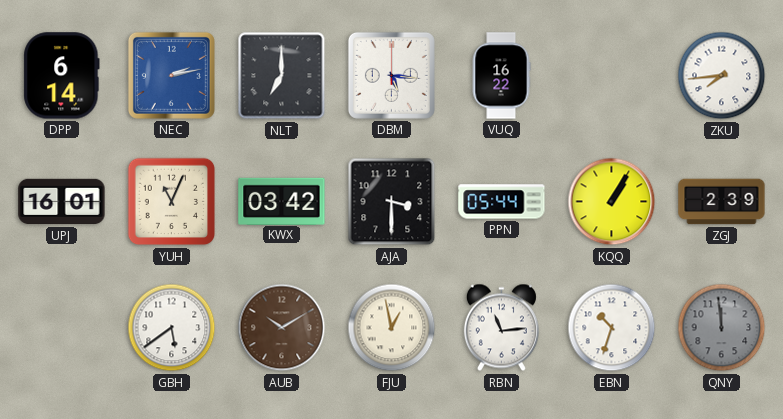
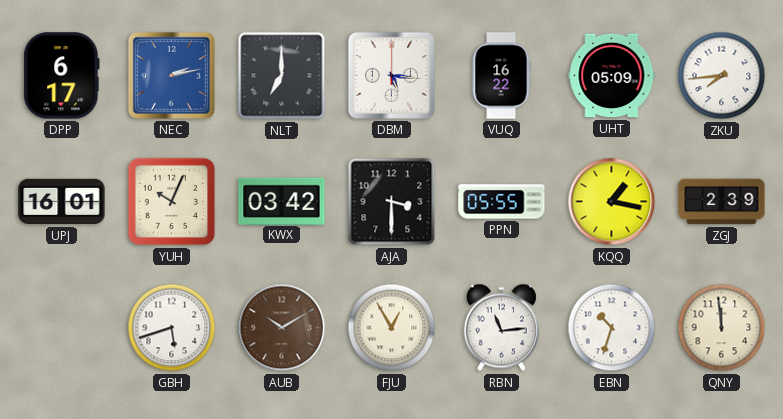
DPP: 6:14 -> 6:17 (62, 76)
UHT: none -> 05:09 (612, 76)
YUH: 11:04 -> 10:04 (172, 202)
PPN: 05:44 -> 05:55 (502, 202)
KQQ: 1:05 -> 1:17 (612, 202)
GBH: 5:39 -> 5:42 (172, 328)
FJU: 12:58 -> 12:55 (392, 328)
QNY dial: grey -> cream (722, 328)
